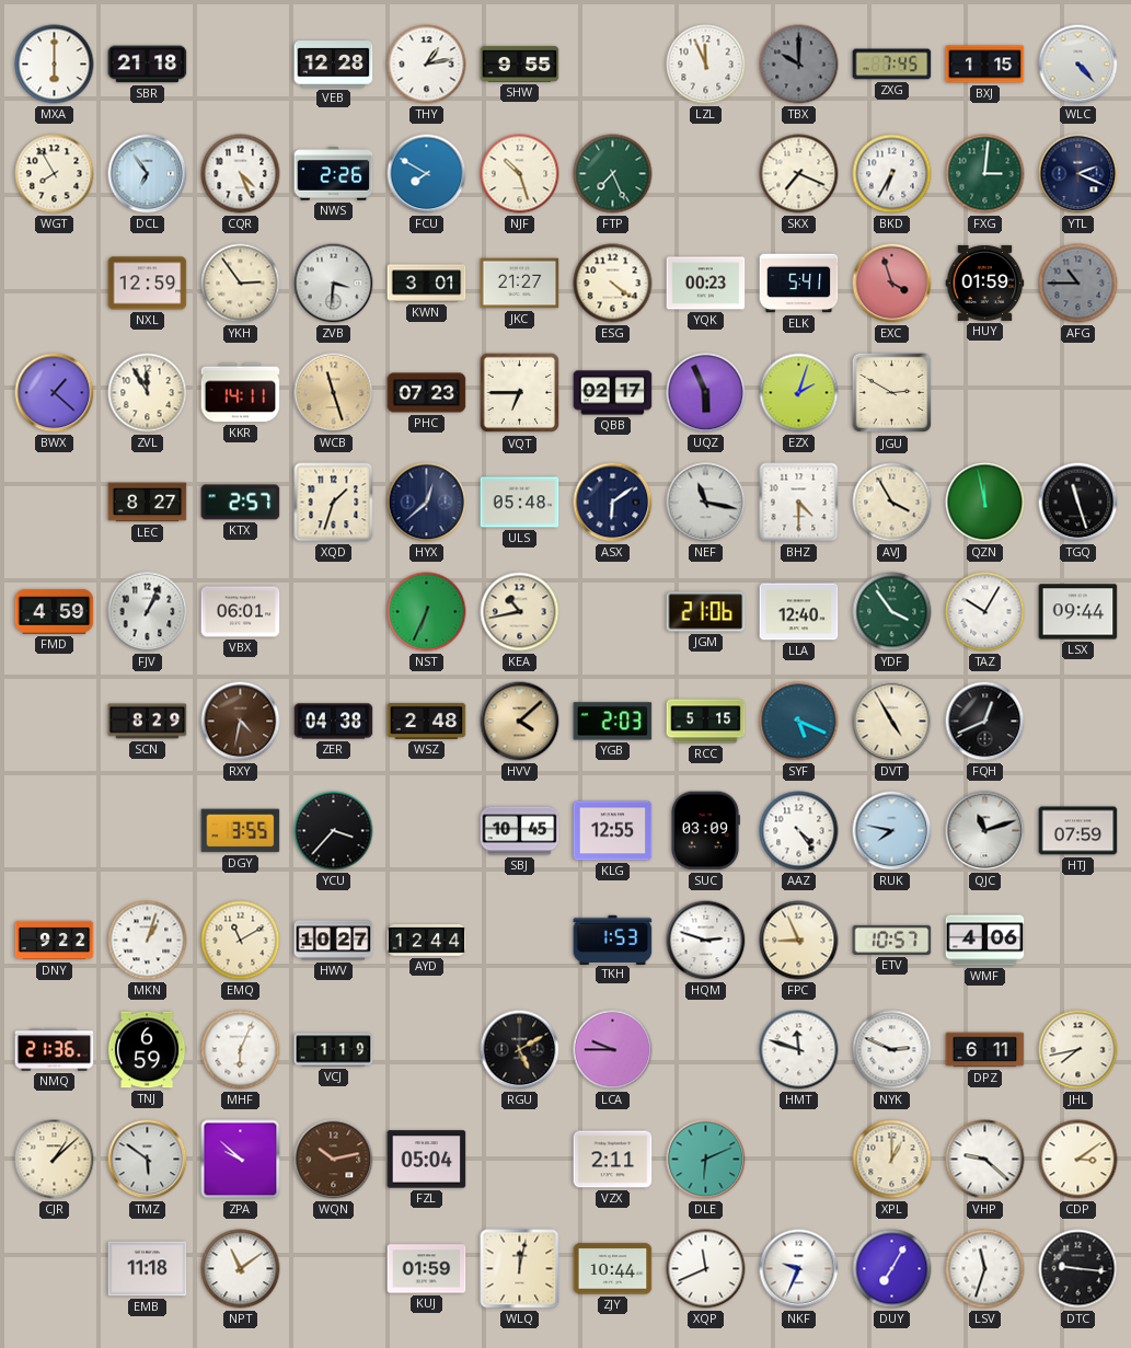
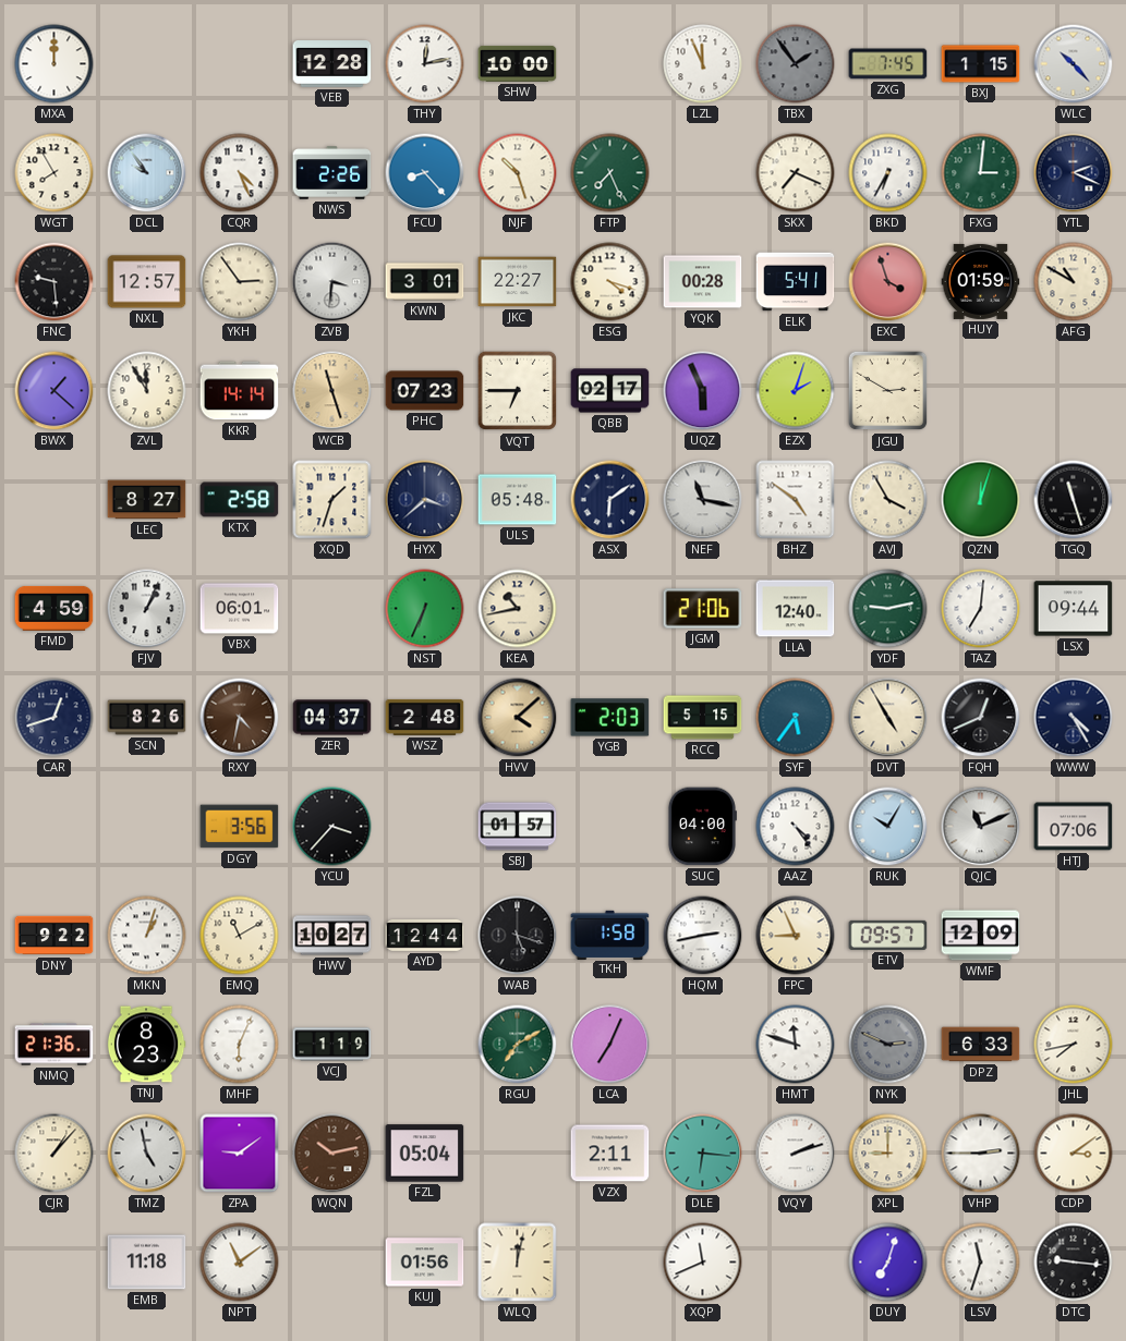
MXA: 6:00 -> 12:00 (55, 64)
SBR: 21:18 -> none (148, 65)
THY: 1:13 -> 12:13 (425, 64)
SHW: 9:55 -> 10:00 (518, 63)
TBX: 10:00 -> 1:54 (796, 64)
WLC: 4:23 -> 10:23 (1074, 64)
DCL: 6:54 -> 9:54 (147, 173)
FCU: 7:50 -> 8:23 (425, 173)
FNC: none -> 9:29 (55, 282)
NXL: 12:59 -> 12:57 (147, 282)
JKC: 21:27 -> 22:27 (518, 282)
ESG: 4:21 -> 4:18 (610, 282)
YQK: 00:23 -> 00:28 (703, 282)
AFG: 10:45 -> 10:50 (1074, 282)
AFG dial: grey -> cream (1074, 282)
KKR: 14:11 -> 14:14 (240, 391)
KTX: 2:57 -> 2:58 (240, 500)
HYX: 12:38 -> 3:38 (425, 500)
BHZ: 4:30 -> 4:51 (796, 500)
QZN: 11:58 -> 12:03 (981, 500)
YDF: 3:54 -> 9:13 (888, 609)
TAZ: 10:05 -> 7:01 (981, 609)
CAR: none -> 12:42 (55, 718)
SCN: 8:29 -> 8:26 (147, 718)
ZER: 04:38 -> 04:37 (332, 718)
SYF: 5:19 -> 5:36 (796, 718)
WWW: none -> 4:25 (1074, 718)
DGY: 3:55 -> 3:56 (240, 827)
SBJ: 10:45 -> 01:57 (518, 827)
KLG: 12:55 -> none (613, 831)
SUC: 03:09 -> 04:00 (702, 827)
RUK: 7:47 -> 10:05 (888, 827)
QJC: 11:12 -> 11:11 (981, 827)
HTJ: 07:59 -> 07:06 (1074, 827)
WAB: none -> 5:18 (518, 936)
TKH: 1:53 -> 1:58 (610, 935)
HQM: 2:48 -> 2:43 (703, 936)
ETV: 10:57 -> 09:57 (888, 935)
WMF: 4:06 -> 12:09 (981, 936)
TNJ: 6:59 -> 8:23 (146, 1045)
RGU: 5:10 -> 7:10 (518, 1045)
RGU dial: black -> green (518, 1045)
LCA: 9:45 -> 7:04 (610, 1045)
NYK dial: white -> grey (888, 1045)
DPZ: 6:11 -> 6:33 (981, 1045)
CJR: 1:08 -> 1:07 (55, 1154)
TMZ: 5:51 -> 4:58 (147, 1154)
ZPA: 9:52 -> 9:09 (240, 1154)
DLE: 6:11 -> 6:16 (703, 1154)
VQY: none -> 2:12 (796, 1154)
XPL: 1:00 -> 9:00 (888, 1154)
VHP: 9:22 -> 2:45 (981, 1154)
KUJ: 01:59 -> 01:56 (425, 1263)
ZJY: 10:44 -> none (613, 1269)
NKF: 9:34 -> none (799, 1269)
DUY: 7:05 -> 7:03 (888, 1263)
